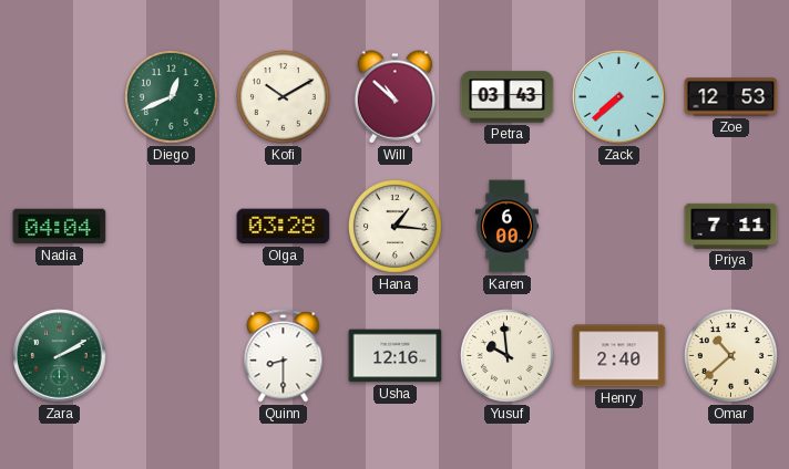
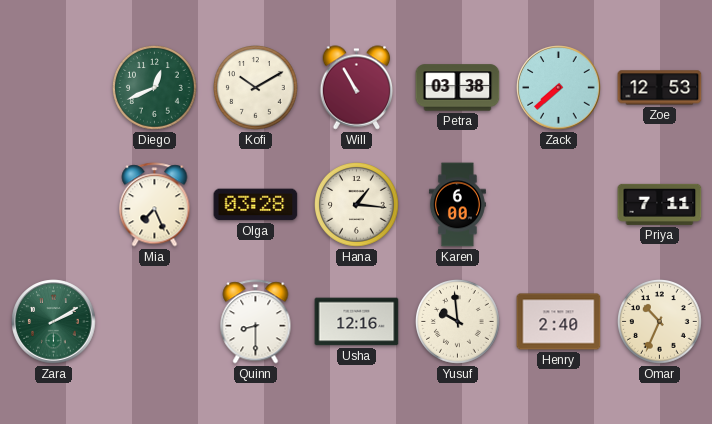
Will: 10:52 -> 10:55 (357, 88)
Petra: 03:43 -> 03:38 (458, 88)
Nadia: 04:04 -> none (60, 227)
Mia: none -> 7:26 (155, 205)
Omar: 10:38 -> 10:34 (660, 322)
